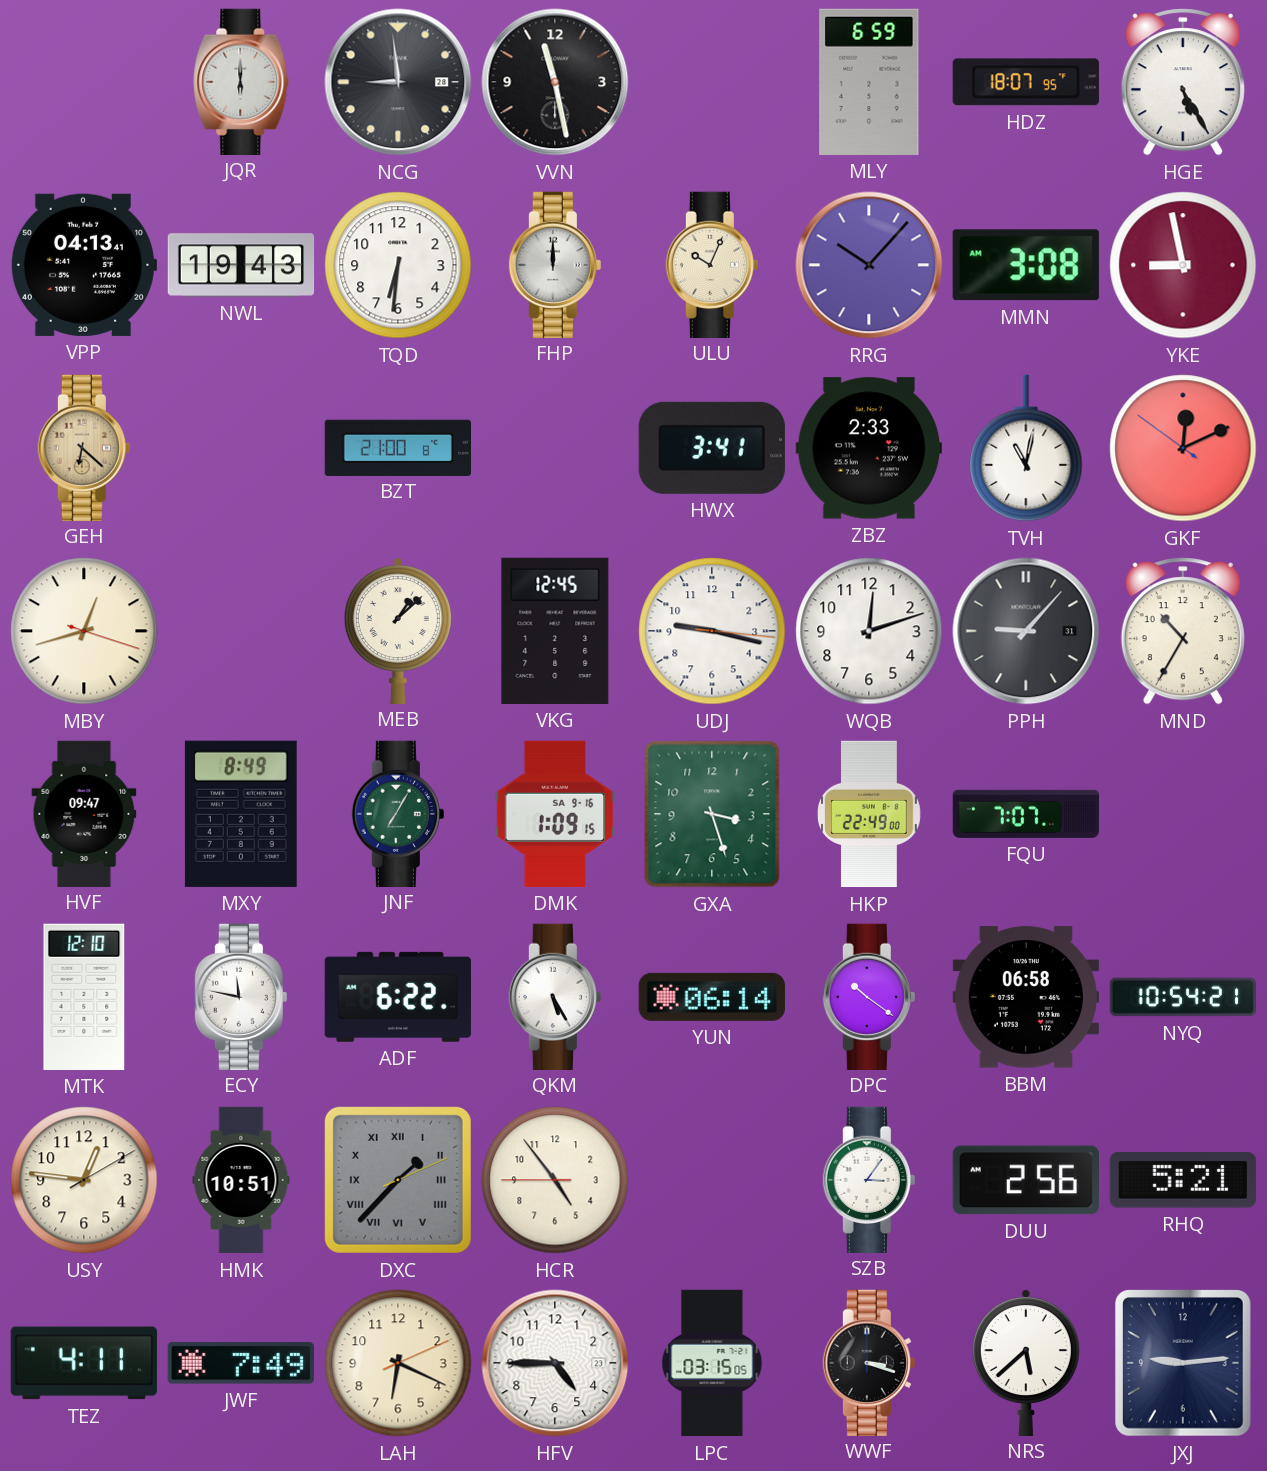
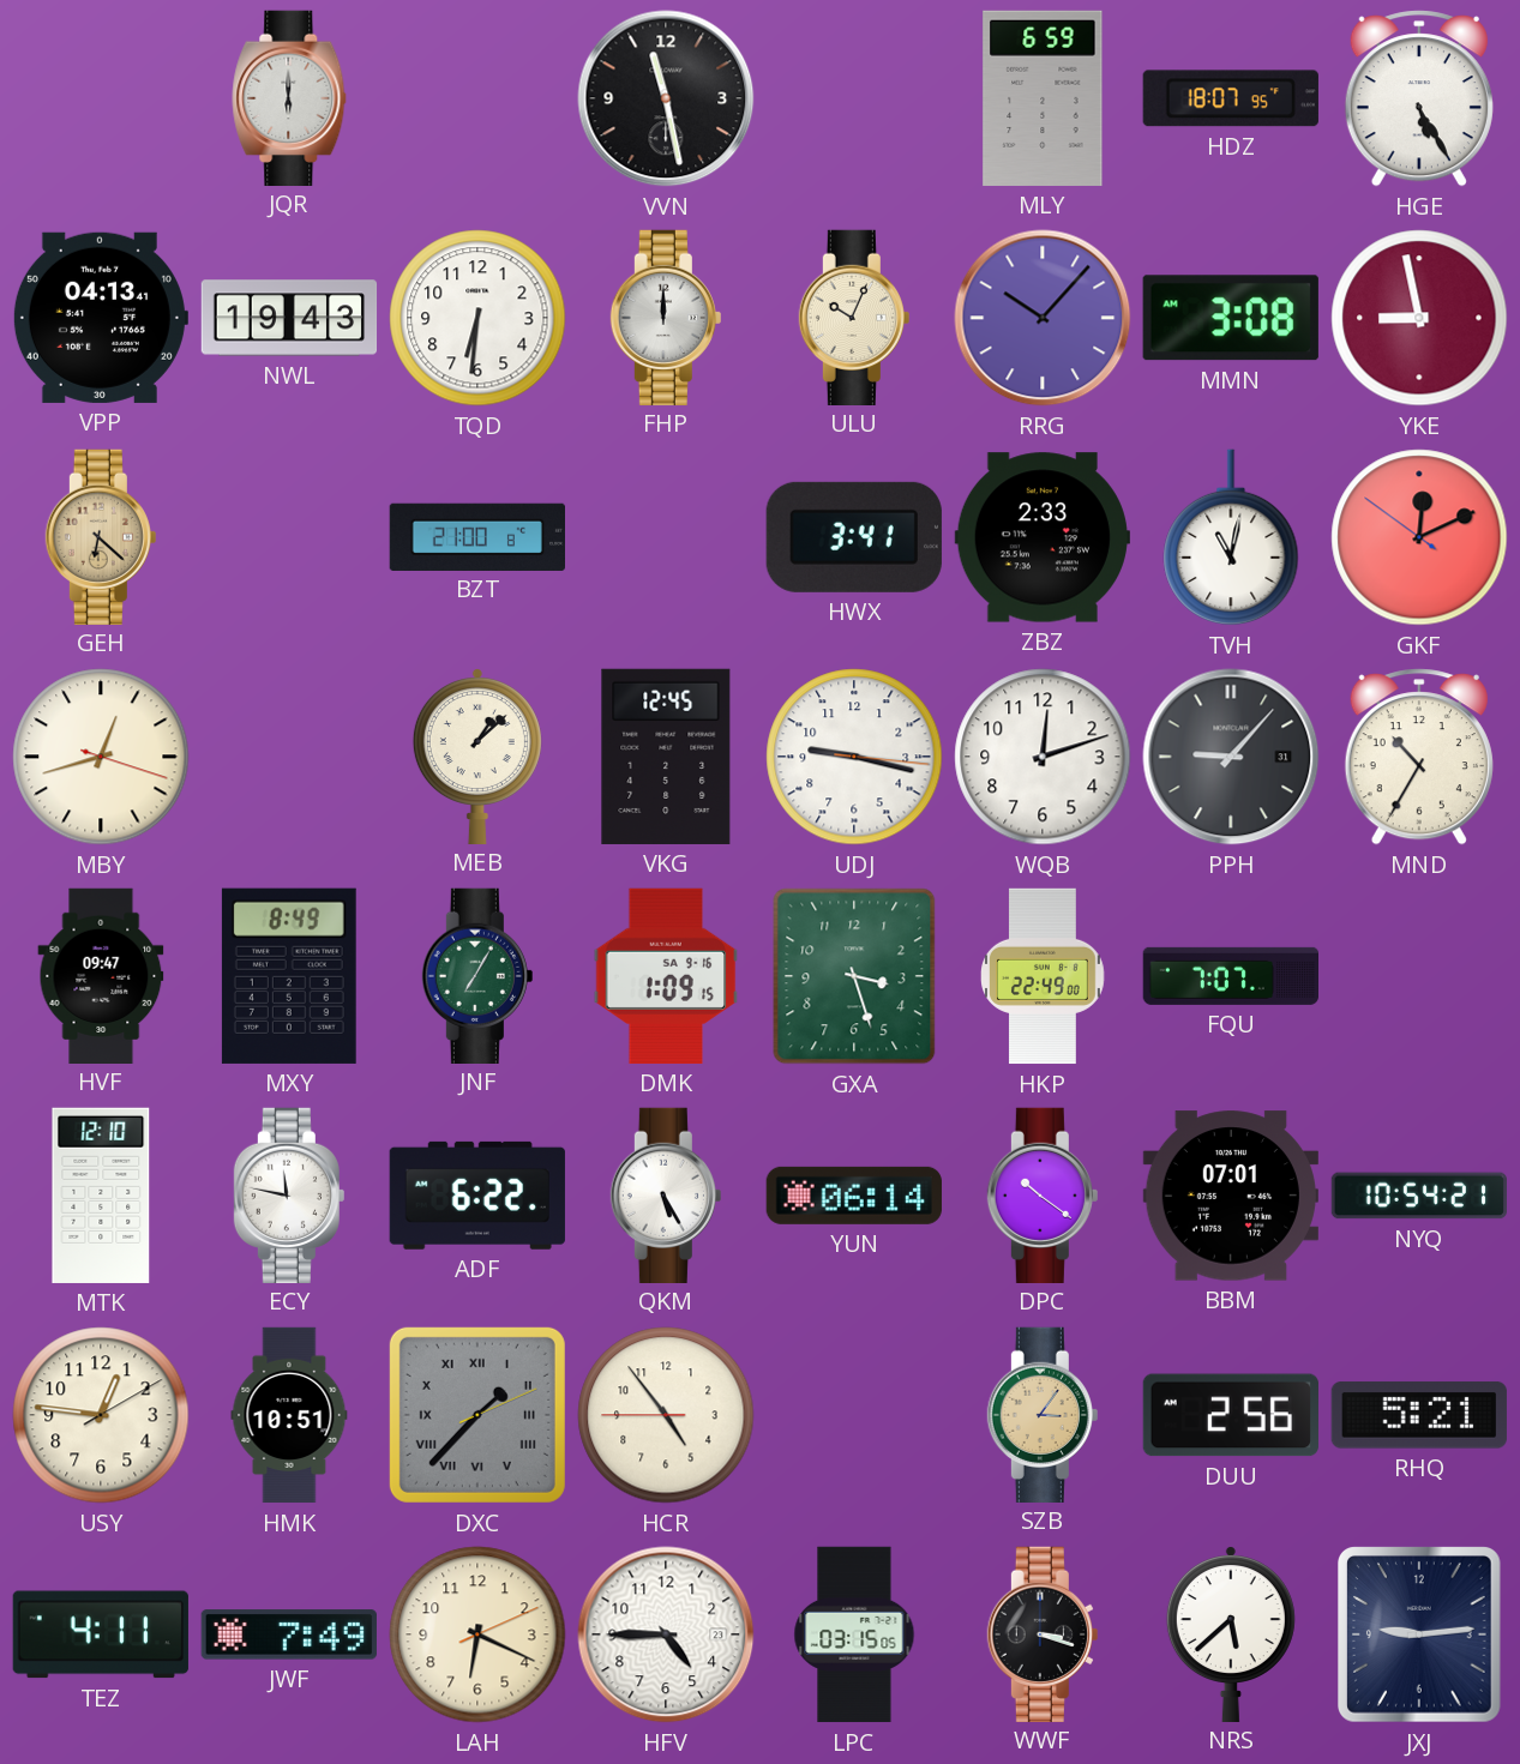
NCG: 8:59 -> none (398, 82)
BBM: 06:58 -> 07:01 (1231, 1196)
SZB dial: white -> champagne (1043, 1414)
